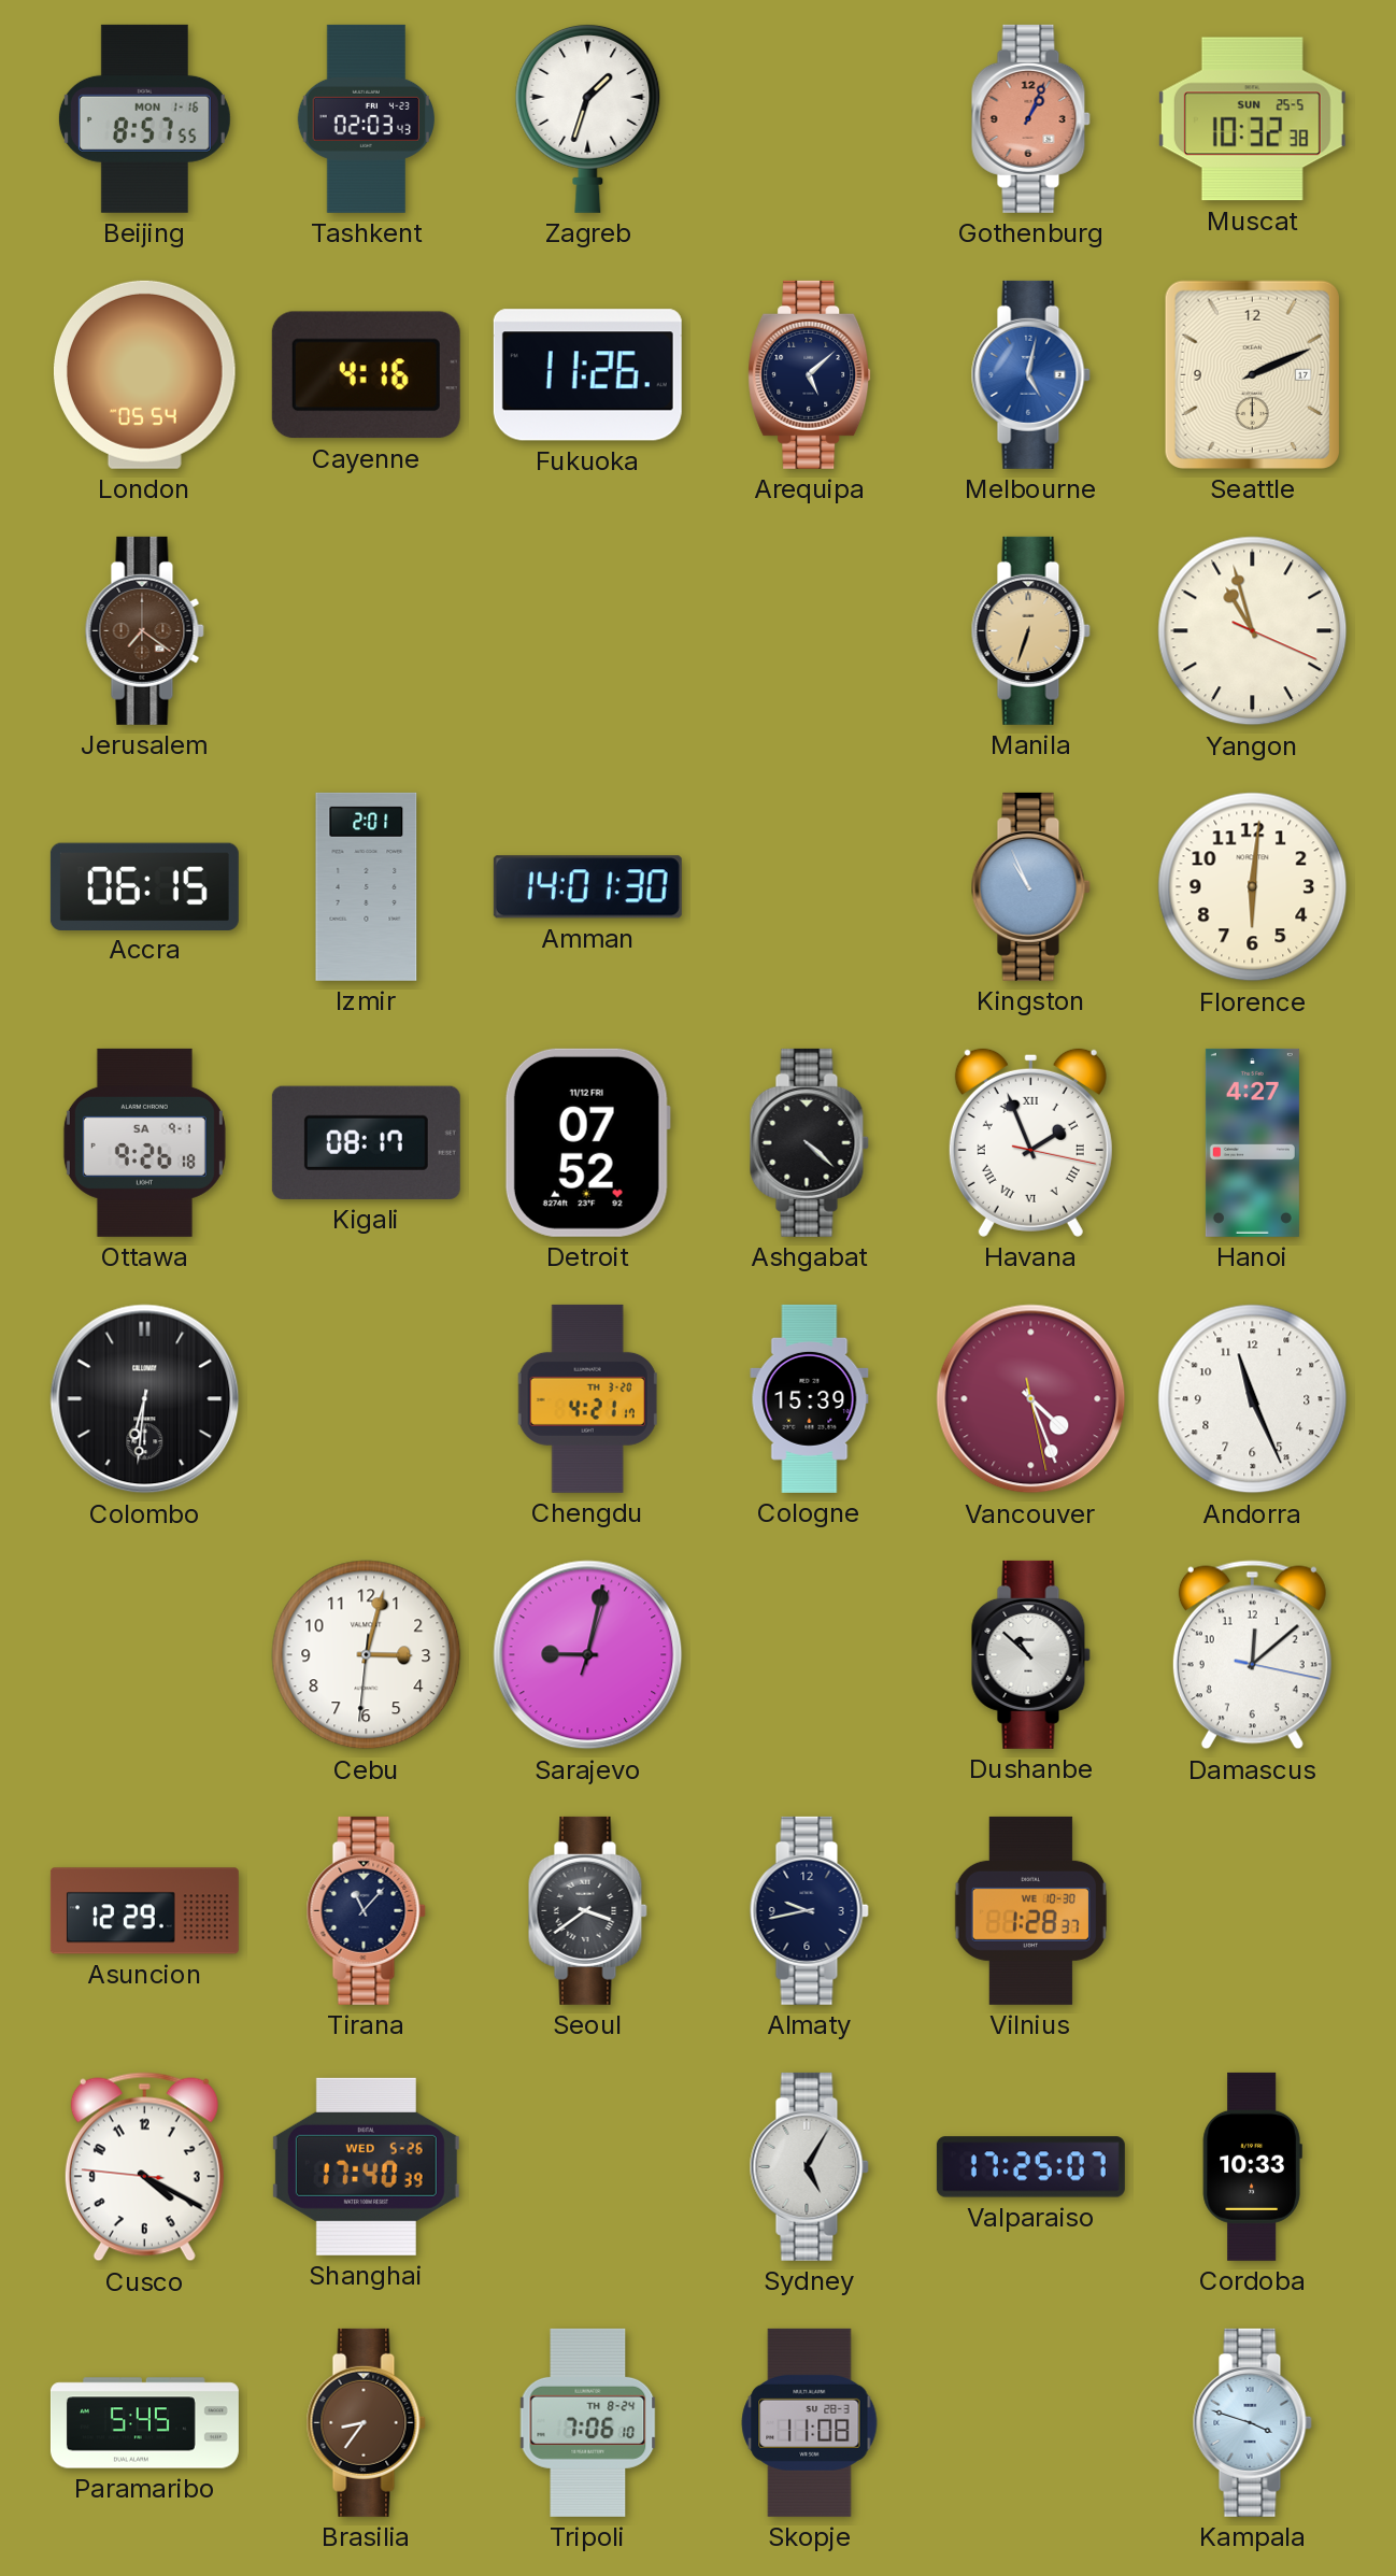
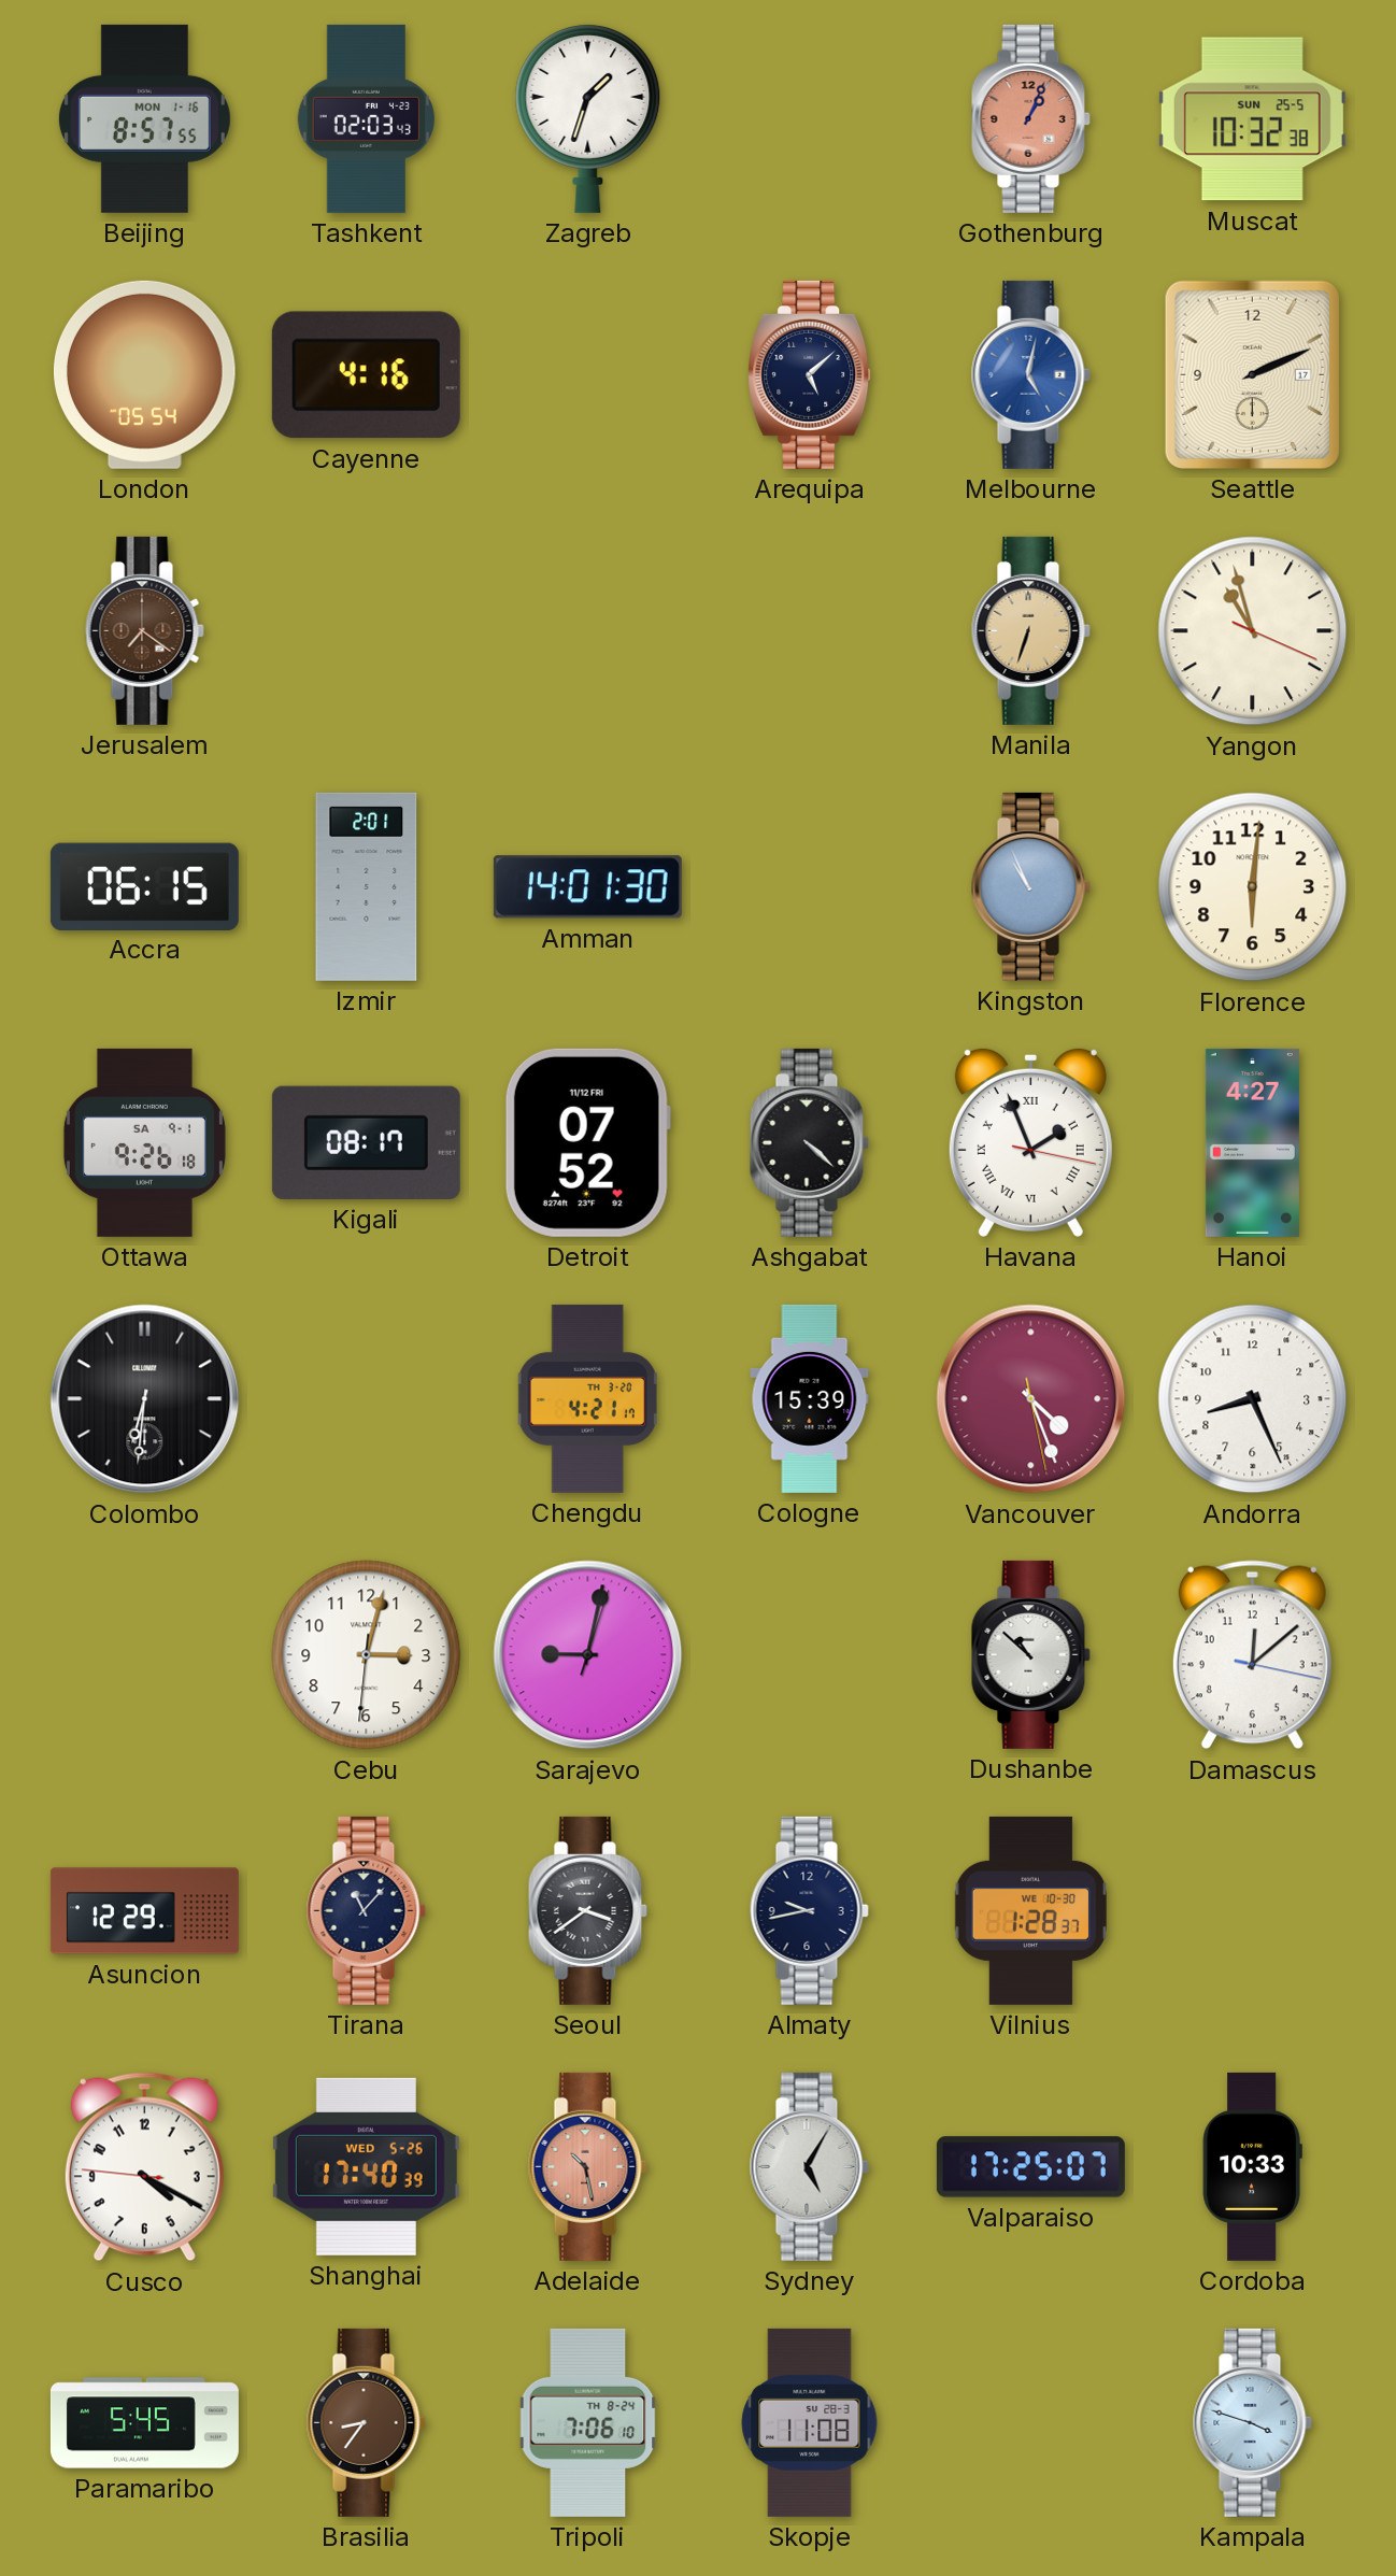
Fukuoka: 11:26 -> none (587, 375)
Andorra: 11:26 -> 8:26 (1253, 1399)
Adelaide: none -> 10:28 (587, 2166)
